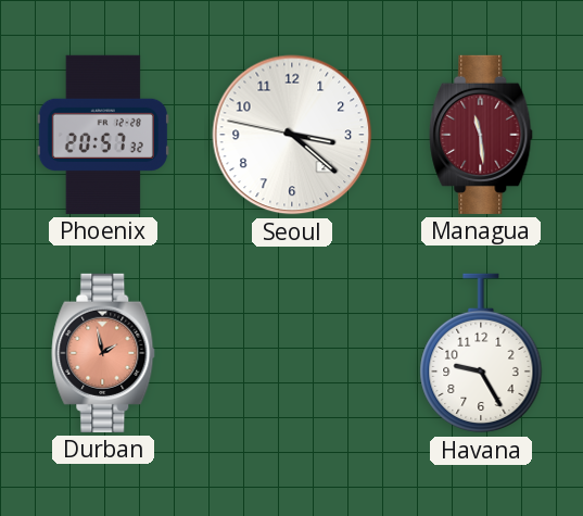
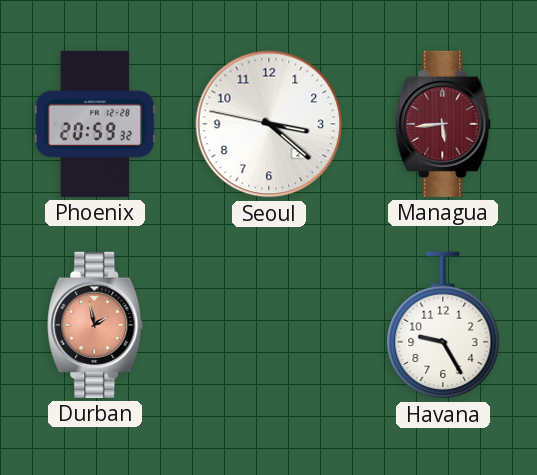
Phoenix: 20:57 -> 20:59 (95, 124)
Managua: 11:29 -> 5:44 (443, 124)
